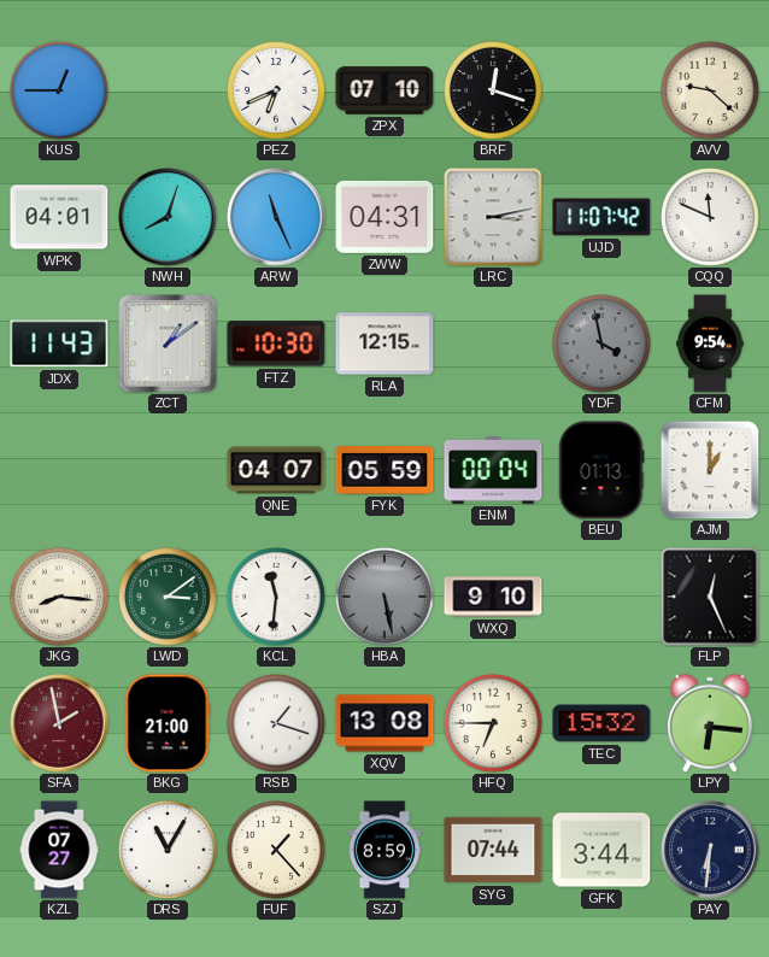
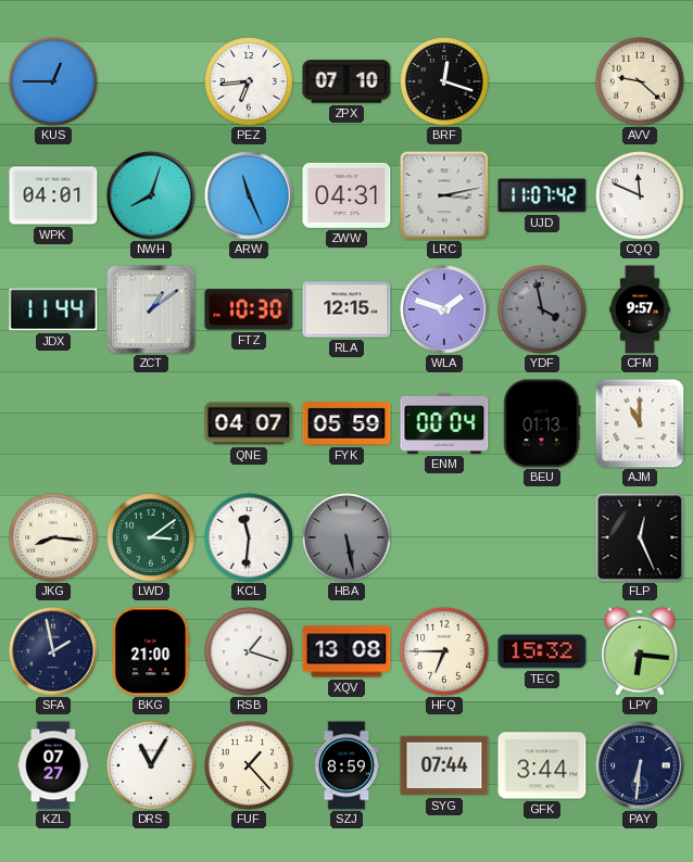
PEZ: 6:41 -> 6:44 (250, 83)
JDX: 11:43 -> 11:44 (53, 309)
WLA: none -> 1:48 (444, 309)
CFM: 9:54 -> 9:57 (640, 309)
AJM: 1:00 -> 11:00 (640, 423)
WXQ: 9:10 -> none (493, 597)
SFA dial: burgundy -> navy (53, 651)
